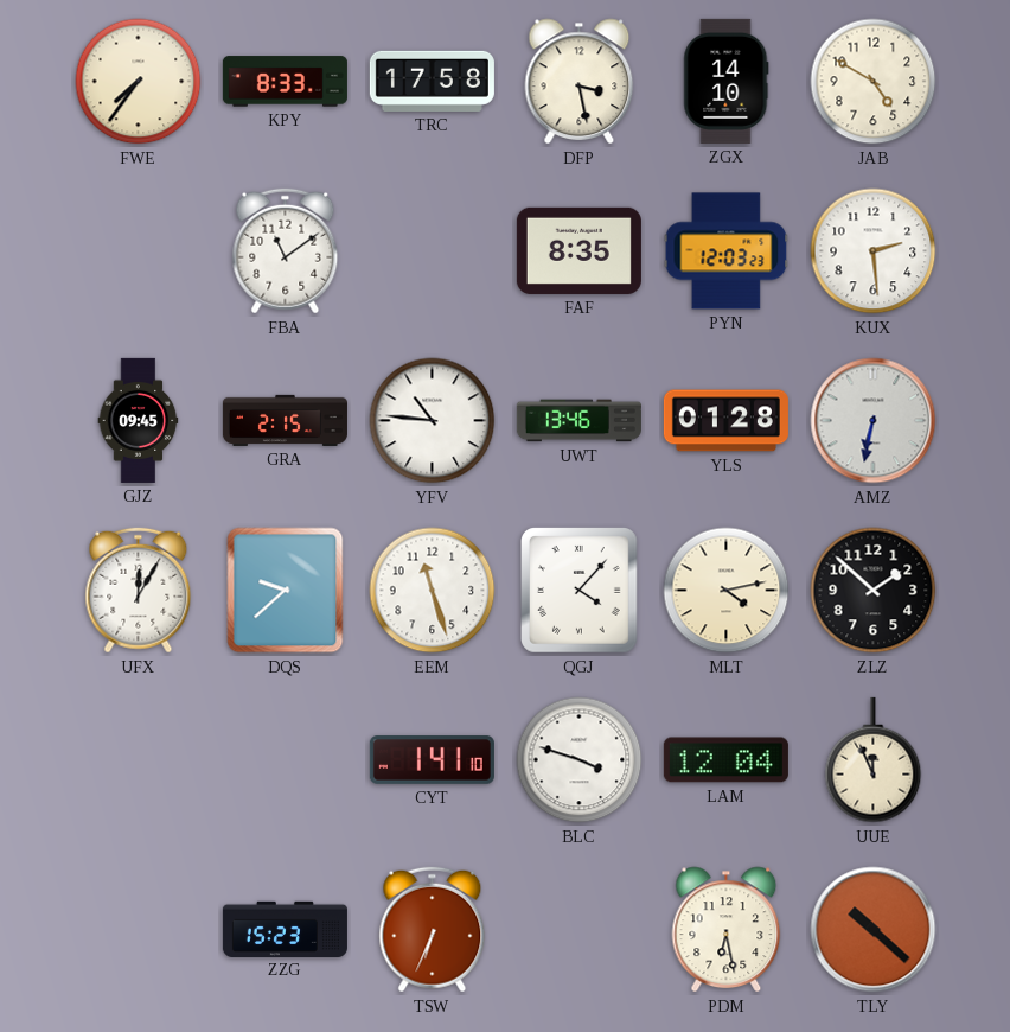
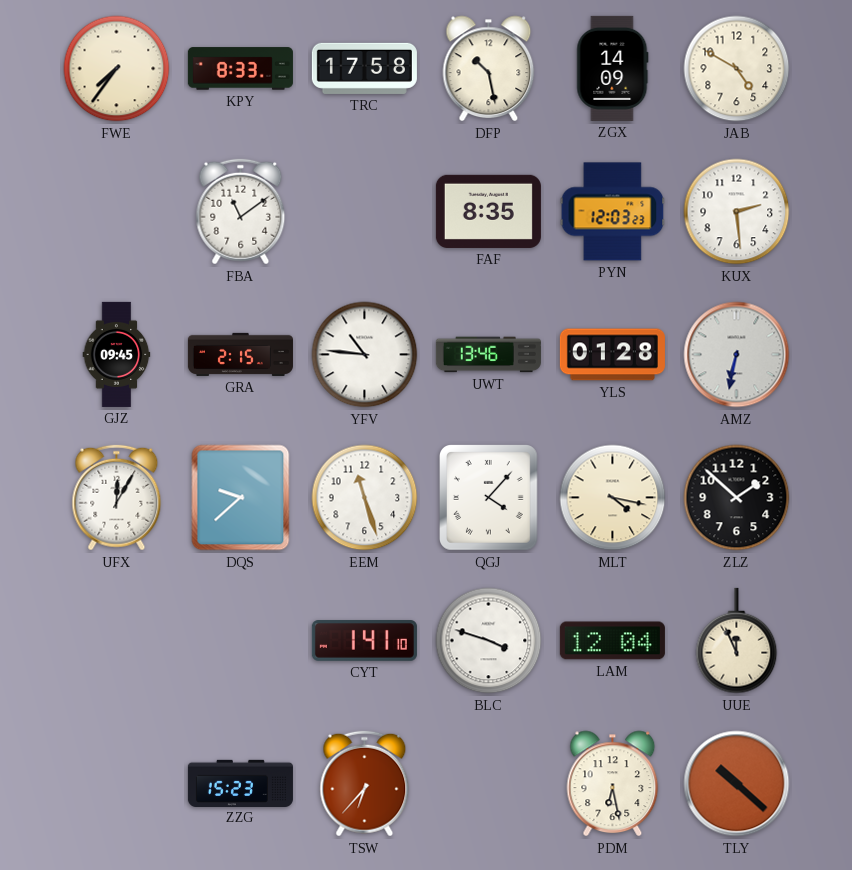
DFP: 3:28 -> 10:28 (489, 69)
ZGX: 14:10 -> 14:09 (613, 68)
MLT: 4:13 -> 4:17 (613, 498)
TSW: 6:34 -> 6:37 (365, 784)
